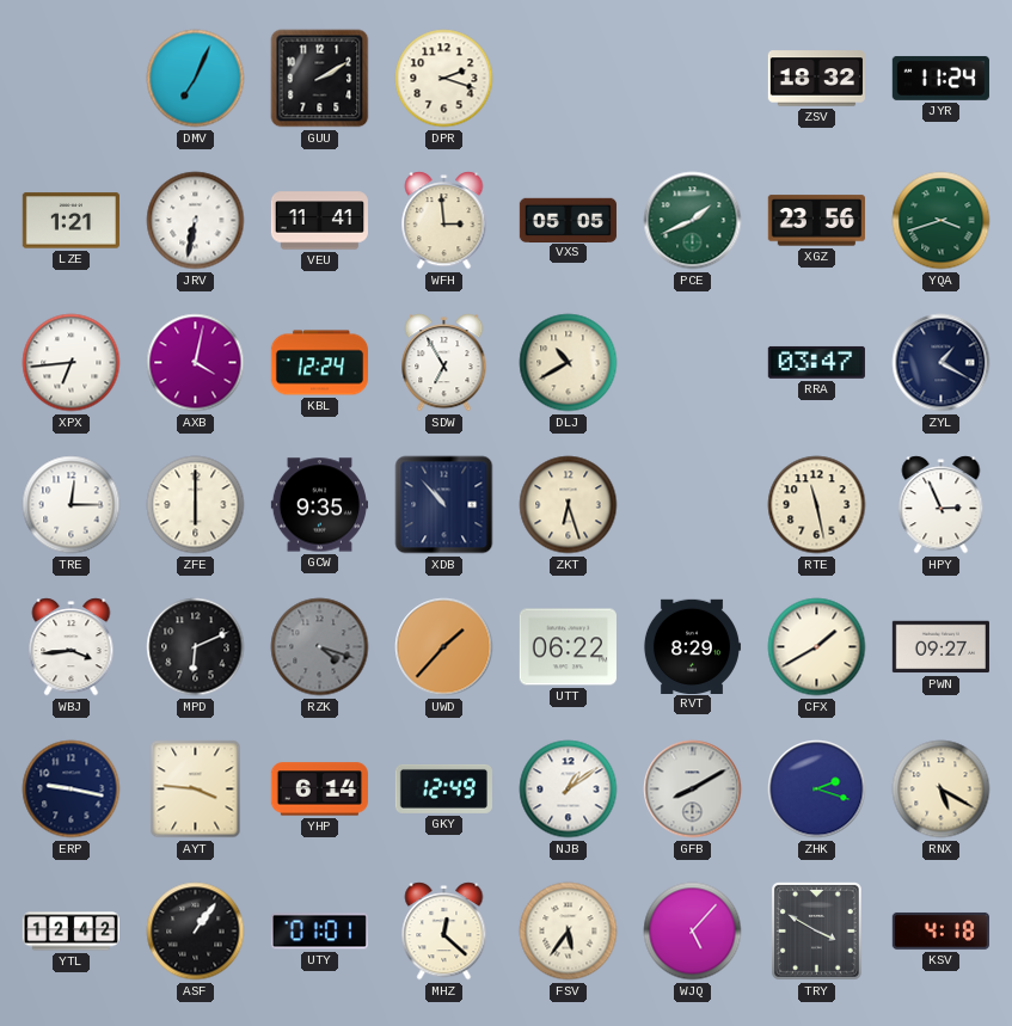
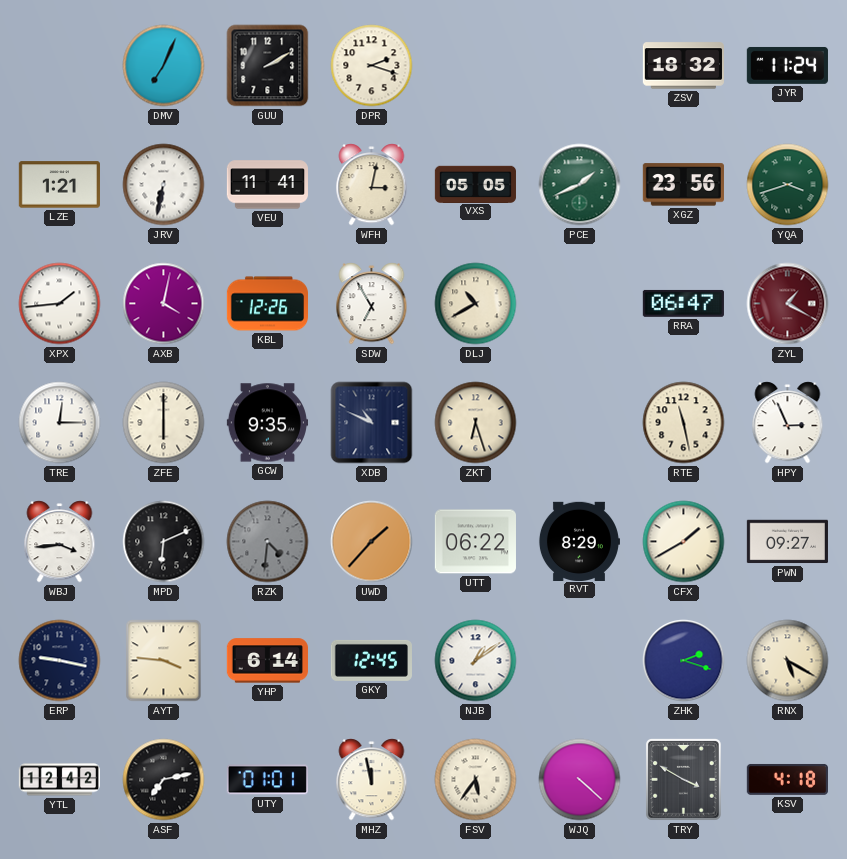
WFH: 2:59 -> 3:02 (372, 185)
XPX: 6:44 -> 1:44 (60, 304)
KBL: 12:24 -> 12:26 (267, 304)
RRA: 03:47 -> 06:47 (683, 303)
ZYL dial: navy -> burgundy (788, 304)
XDB: 10:53 -> 10:49 (372, 423)
RZK: 4:18 -> 4:31 (268, 542)
GKY: 12:49 -> 12:45 (371, 660)
GFB: 8:10 -> none (693, 790)
ASF: 1:06 -> 7:13 (164, 780)
MHZ: 12:22 -> 11:58 (372, 780)
WJQ: 5:07 -> 4:22 (580, 780)
